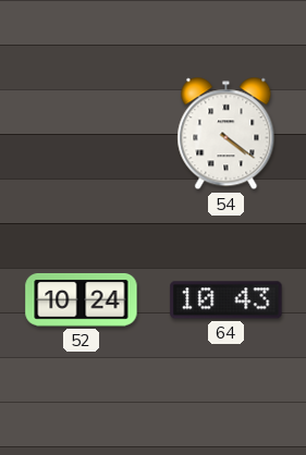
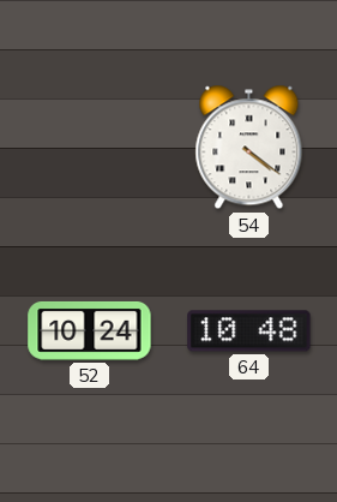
64: 10:43 -> 10:48 (249, 331)
